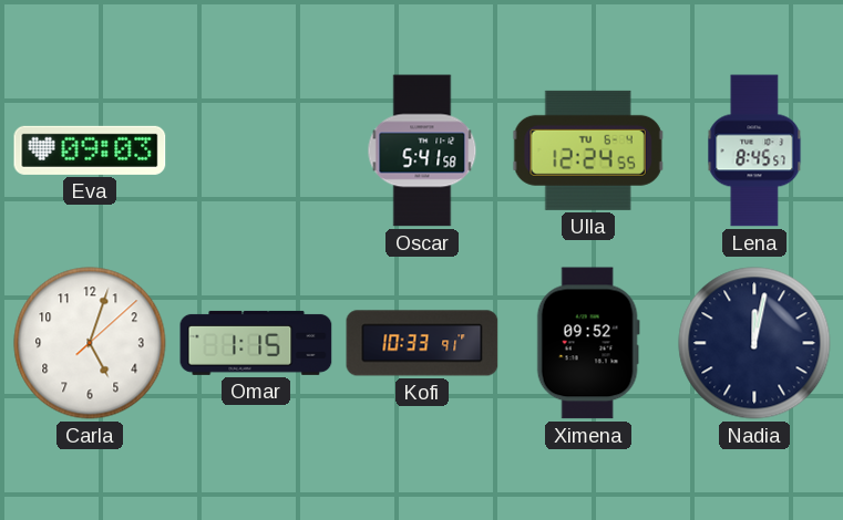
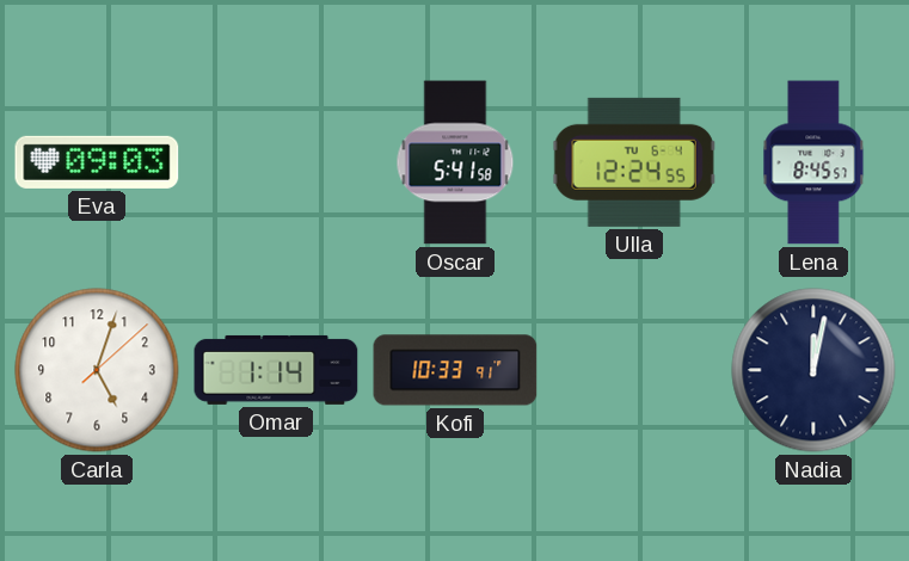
Omar: 1:15 -> 1:14 (276, 370)
Ximena: 09:52 -> none (588, 343)
